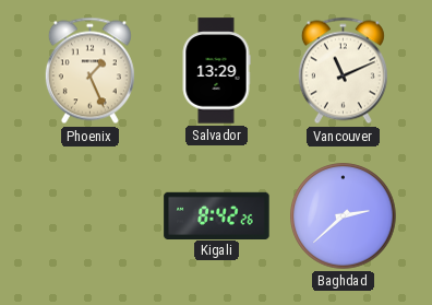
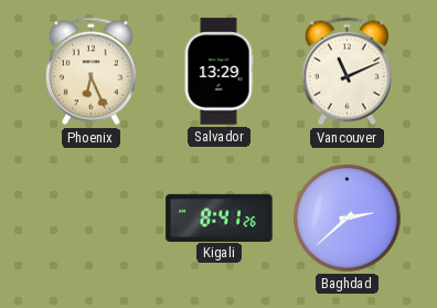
Phoenix: 1:26 -> 6:26 (90, 72)
Kigali: 8:42 -> 8:41 (220, 217)
